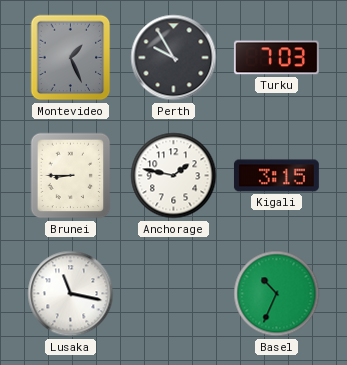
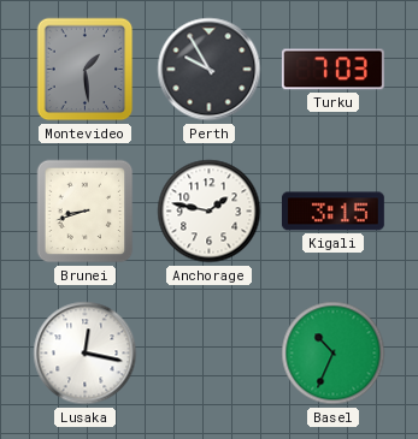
Montevideo: 1:26 -> 1:29 (86, 70)
Brunei: 8:45 -> 8:42 (86, 212)
Lusaka: 11:17 -> 12:17 (86, 354)
